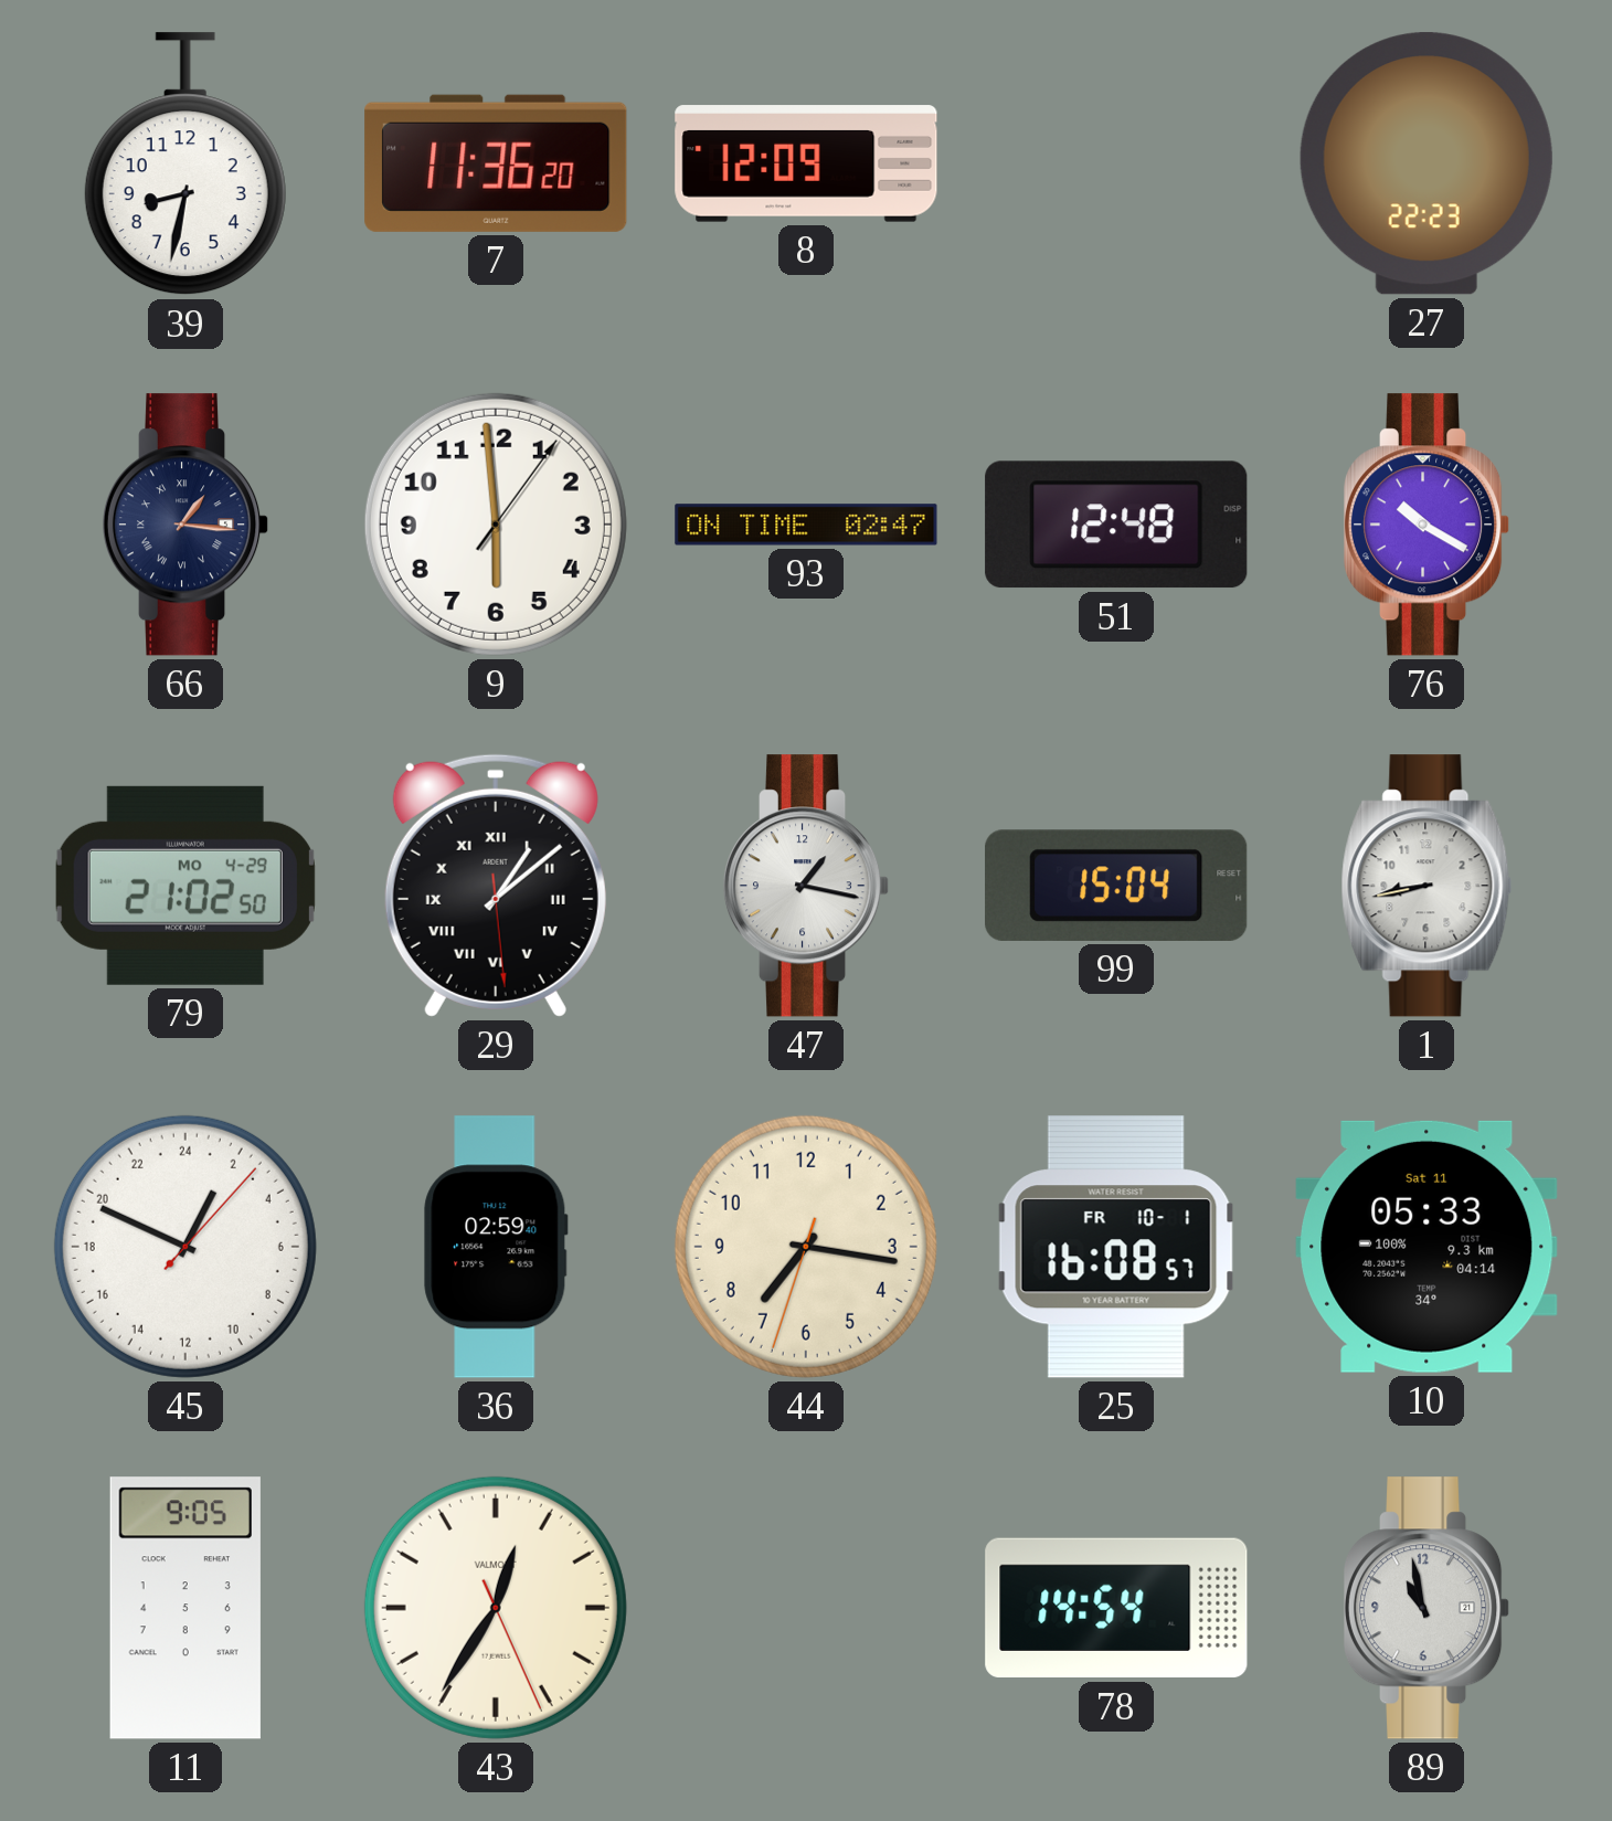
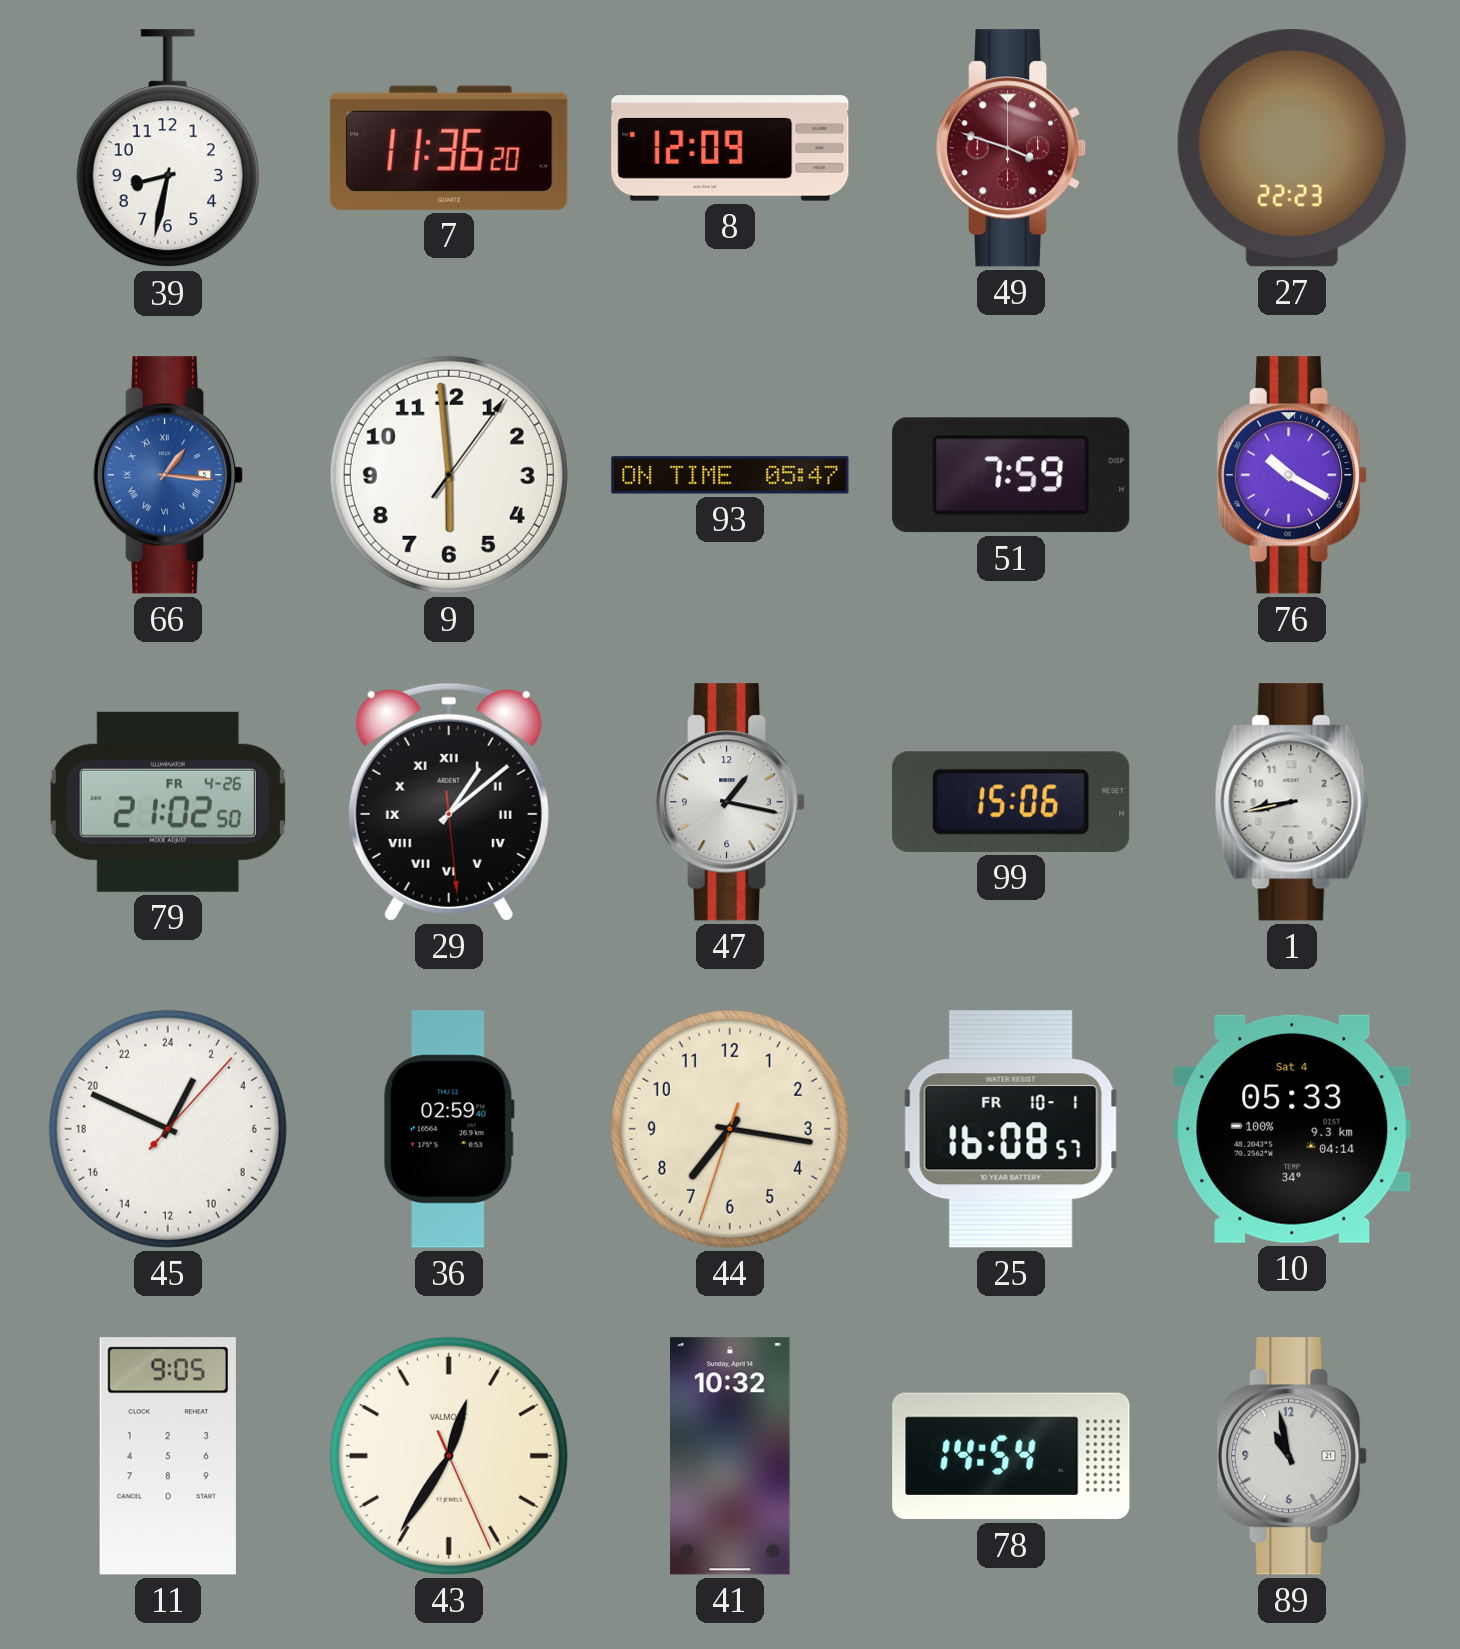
49: none -> 3:48 (1011, 148)
66 dial: navy -> blue (168, 475)
93: 02:47 -> 05:47 (730, 475)
51: 12:48 -> 7:59 (1011, 475)
79 date: MO 4-29 -> FR 4-26 (168, 802)
99: 15:04 -> 15:06 (1011, 802)
10 date: Sat 11 -> Sat 4 (1292, 1129)
41: none -> 10:32 (731, 1456)
